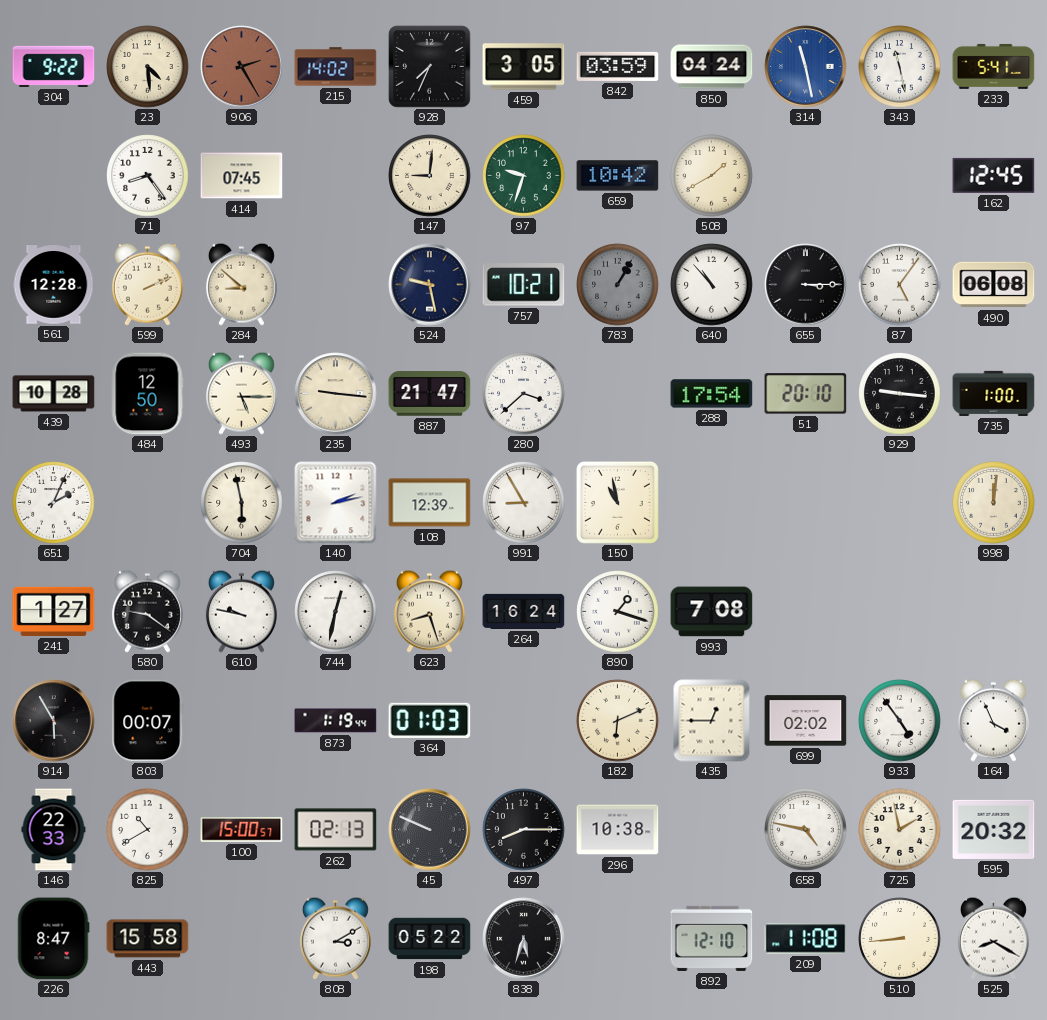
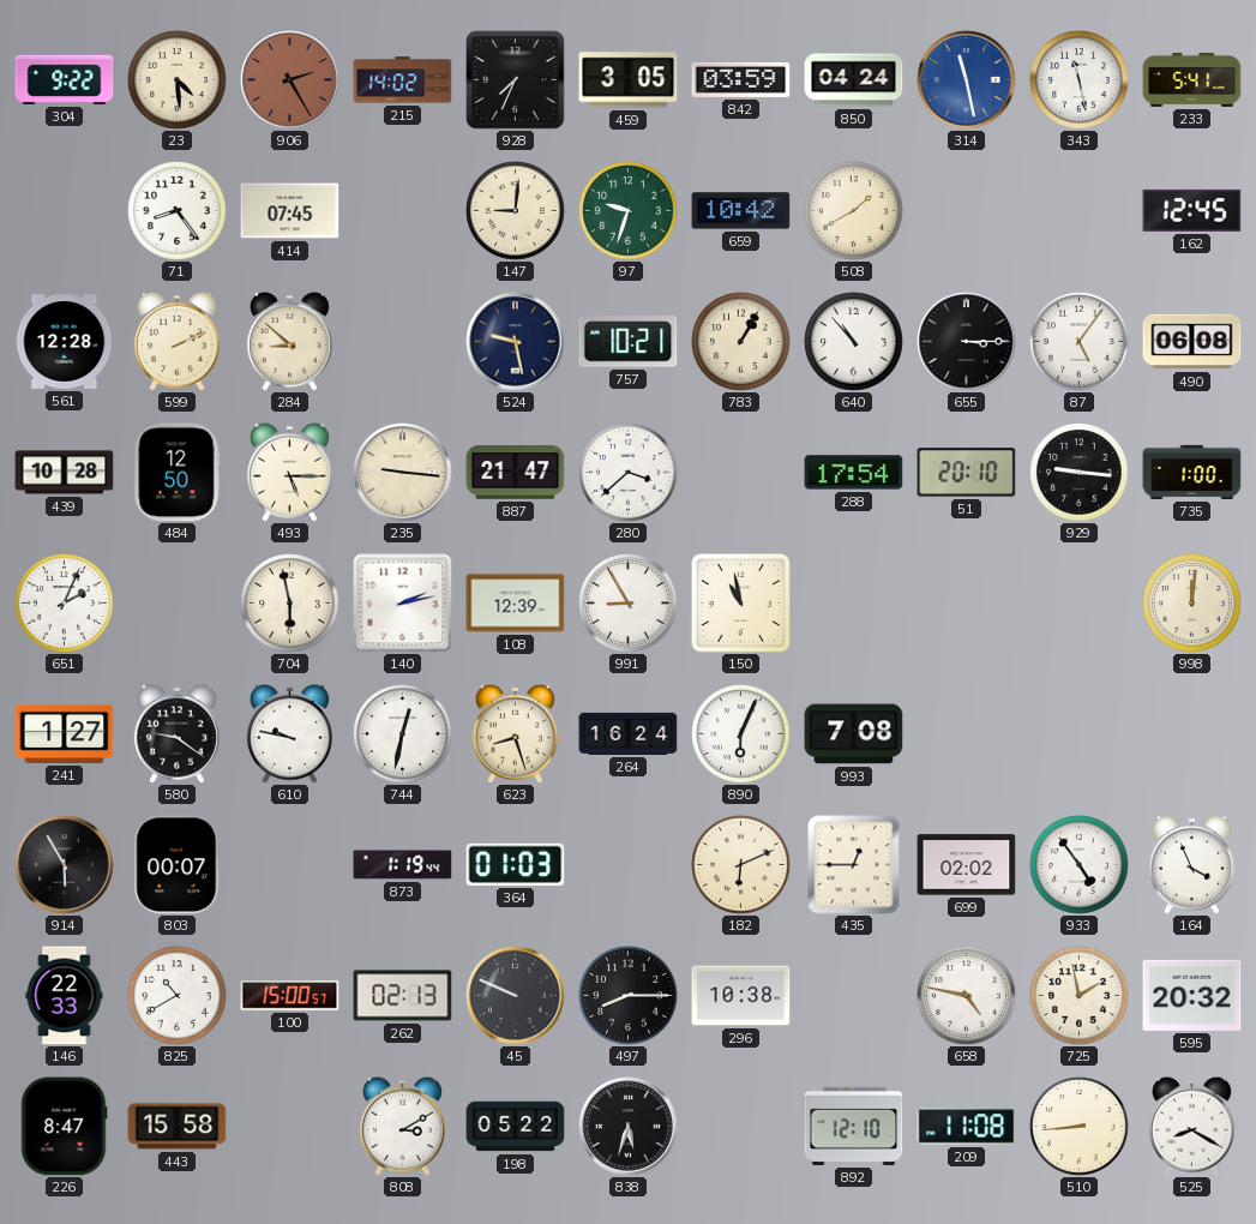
783 dial: grey -> cream (741, 342)
890: 1:18 -> 6:04 (741, 734)
